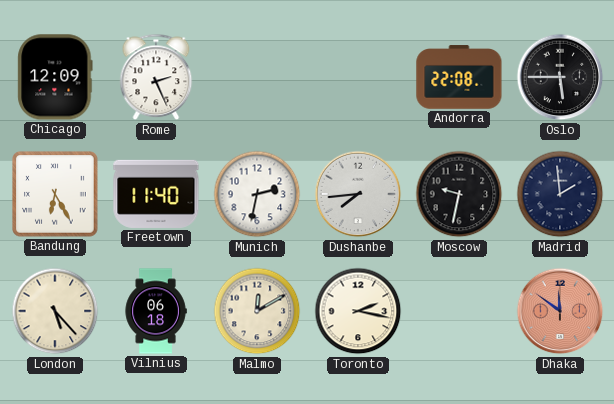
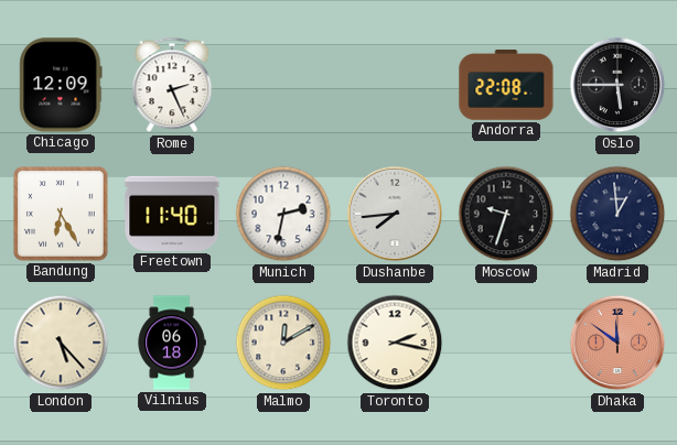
Moscow: 9:32 -> 9:33 (506, 214)
Madrid: 1:59 -> 12:59 (617, 214)
